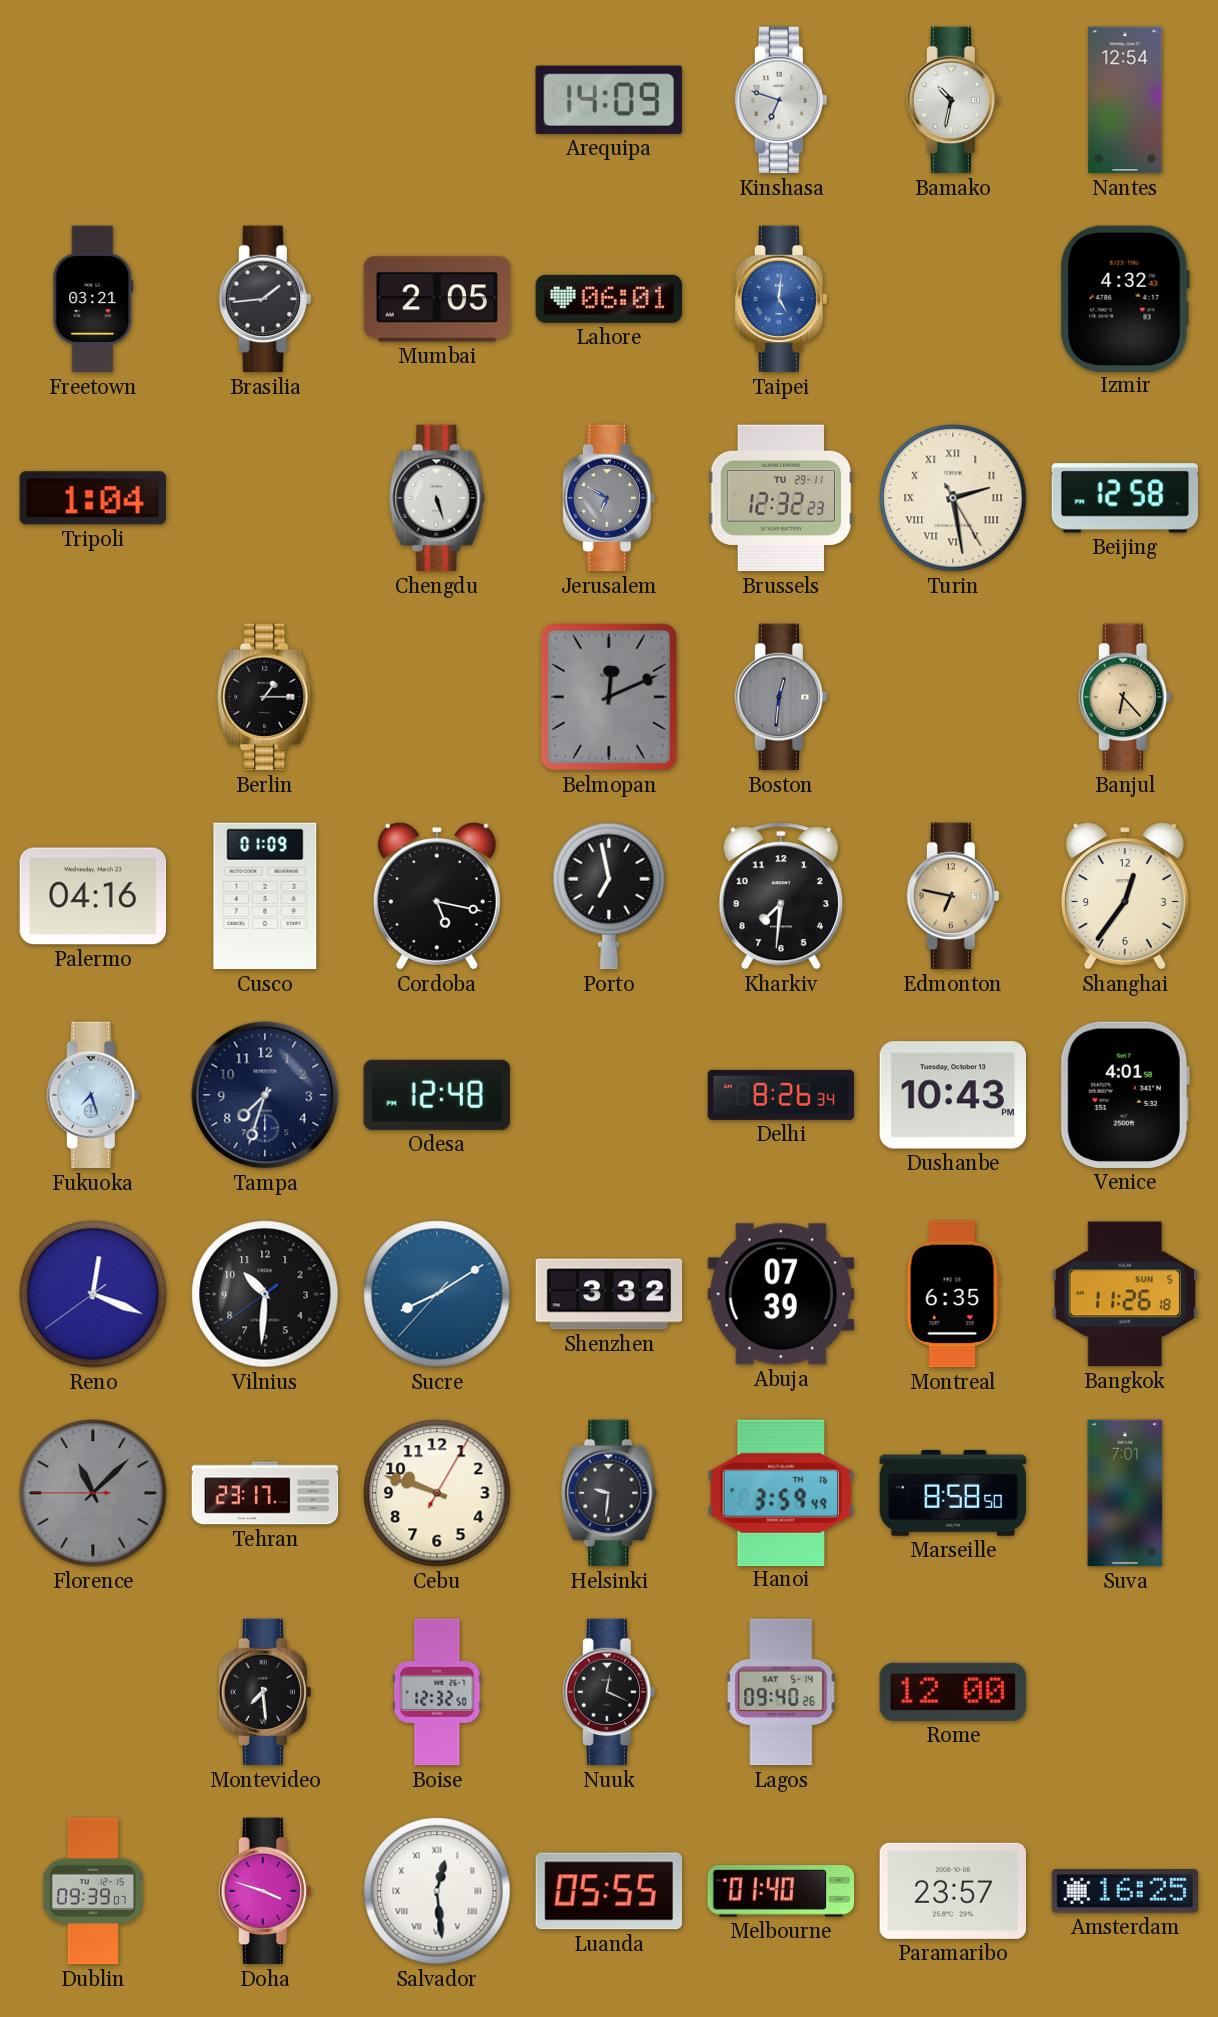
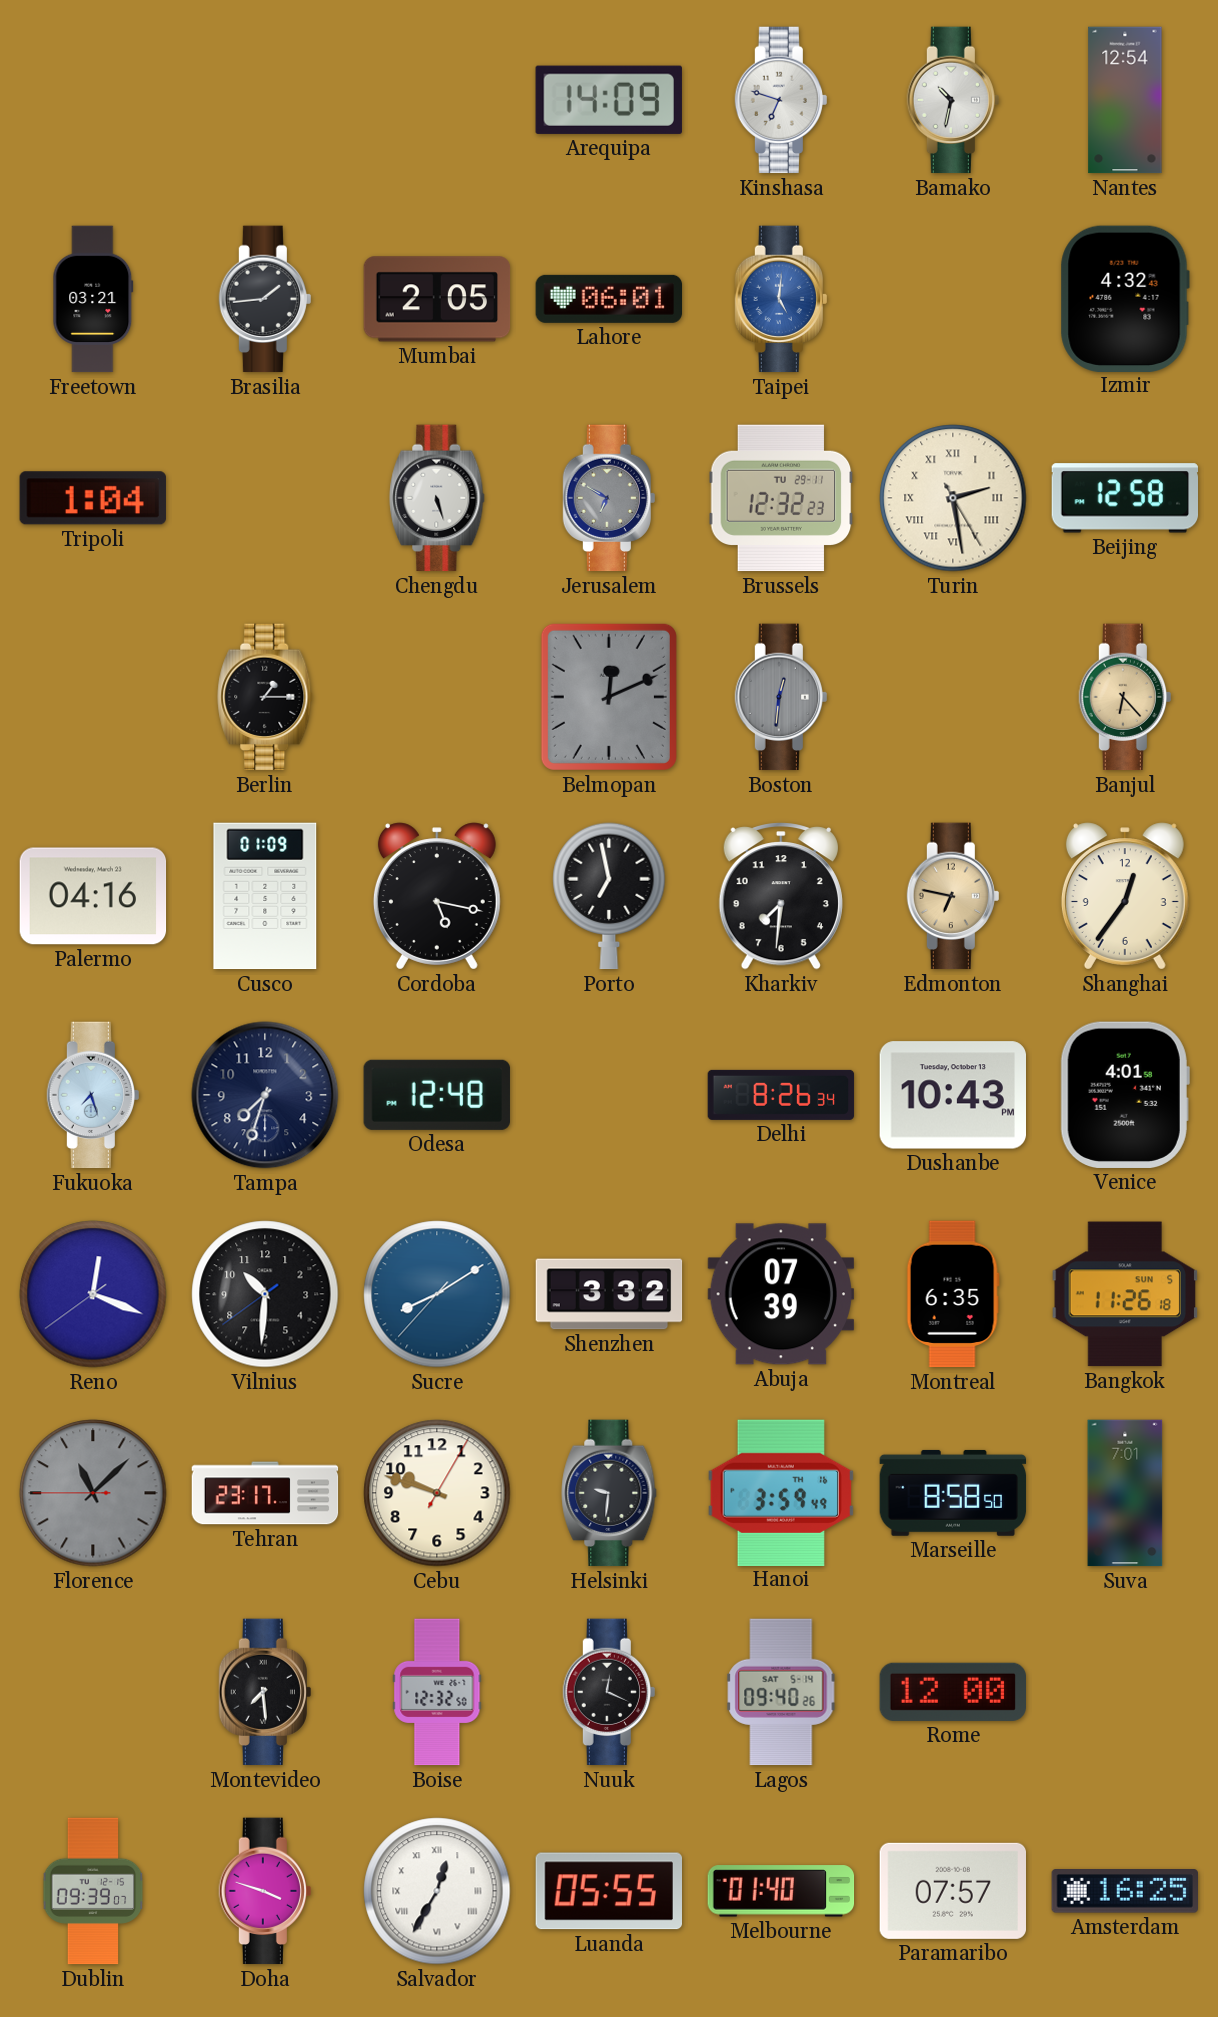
Salvador: 12:29 -> 12:35 (437, 1891)
Paramaribo: 23:57 -> 07:57 (952, 1891)
